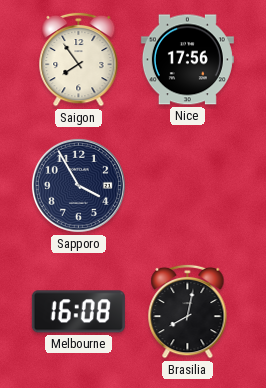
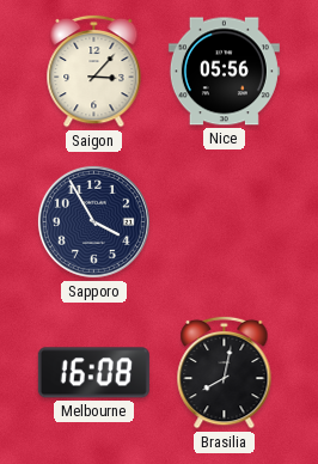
Saigon: 7:54 -> 3:07 (94, 71)
Nice: 17:56 -> 05:56 (224, 72)
